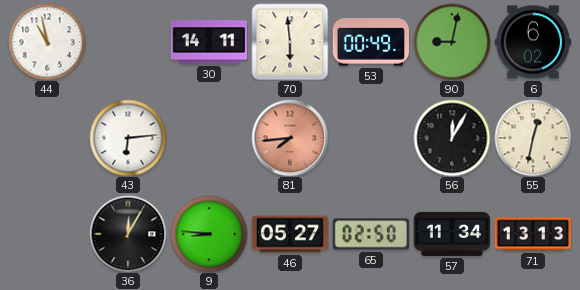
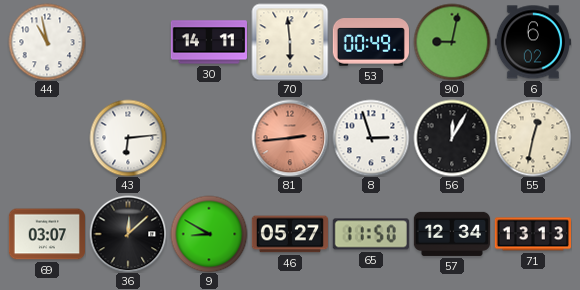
81: 7:44 -> 2:44 (290, 138)
8: none -> 2:57 (371, 138)
69: none -> 03:07 (47, 234)
36: 12:05 -> 12:08 (128, 234)
9: 8:46 -> 8:50 (209, 234)
65: 02:50 -> 11:50 (371, 234)
57: 11:34 -> 12:34 (452, 234)
